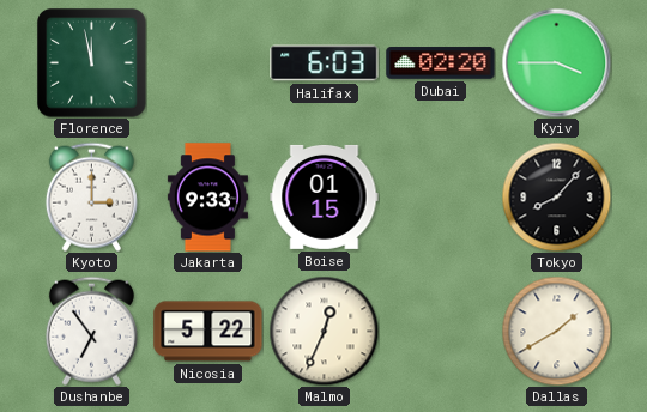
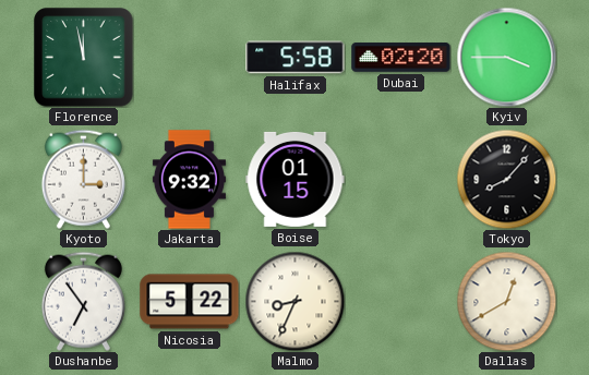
Halifax: 6:03 -> 5:58 (296, 58)
Jakarta: 9:33 -> 9:32 (189, 180)
Malmo: 12:34 -> 8:34 (294, 301)
Dallas: 1:40 -> 12:40 (506, 301)
